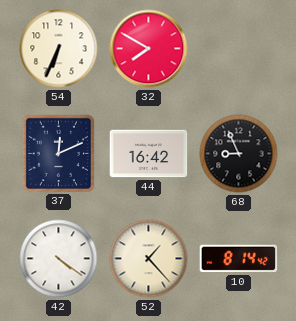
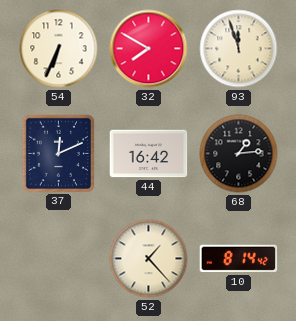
93: none -> 11:57 (239, 49)
68: 8:56 -> 1:14 (239, 154)
42: 4:21 -> none (59, 259)
